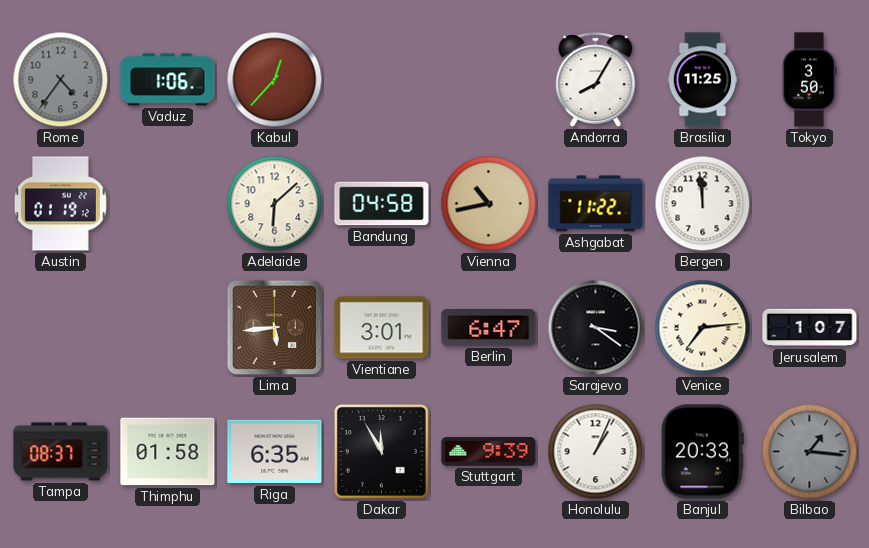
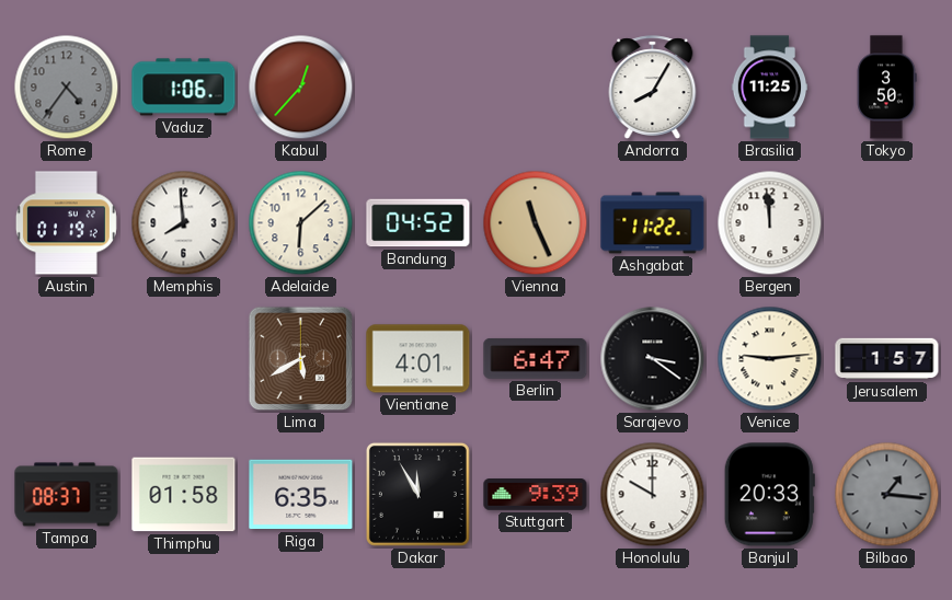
Memphis: none -> 7:59 (184, 223)
Bandung: 04:58 -> 04:52 (418, 223)
Vienna: 10:43 -> 11:26 (536, 223)
Lima: 5:44 -> 5:40 (301, 359)
Vientiane: 3:01 -> 4:01 (418, 359)
Venice: 7:14 -> 9:14 (770, 359)
Jerusalem: 1:07 -> 1:57 (887, 359)
Honolulu: 1:04 -> 10:00 (653, 495)
